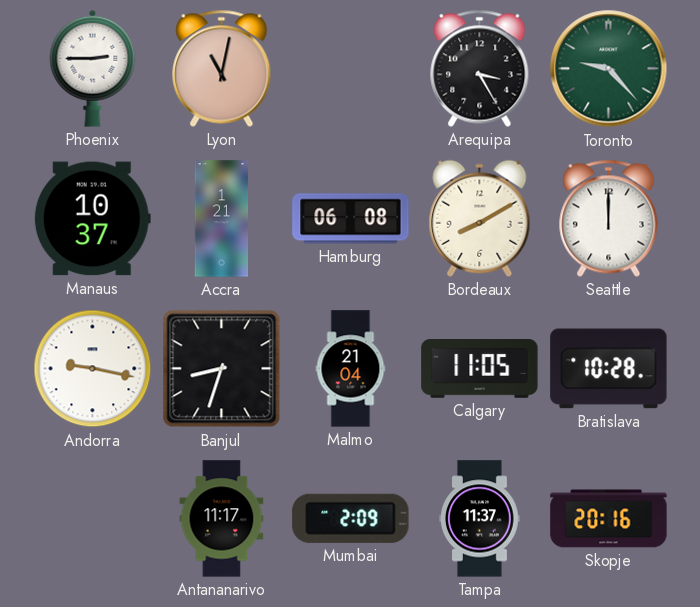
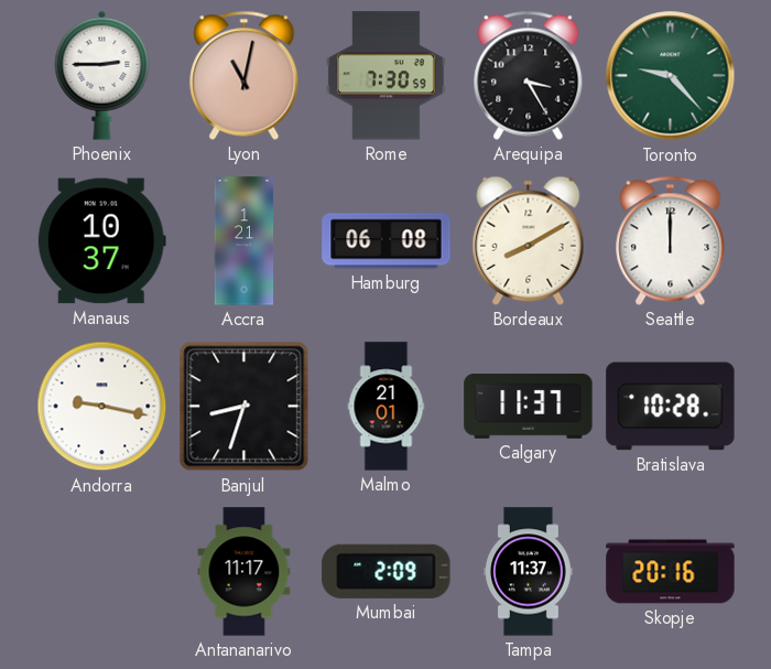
Rome: none -> 7:30 (385, 76)
Malmo: 21:04 -> 21:01 (387, 407)
Calgary: 11:05 -> 11:37 (529, 407)
